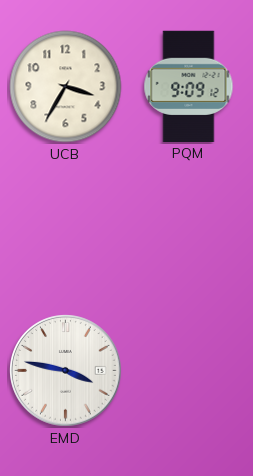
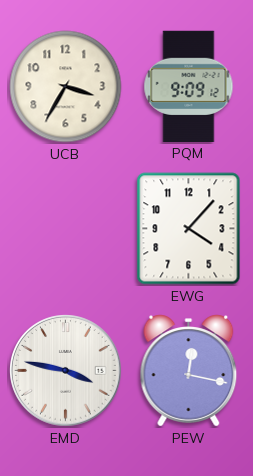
EWG: none -> 4:07 (189, 229)
PEW: none -> 12:17 (189, 371)
